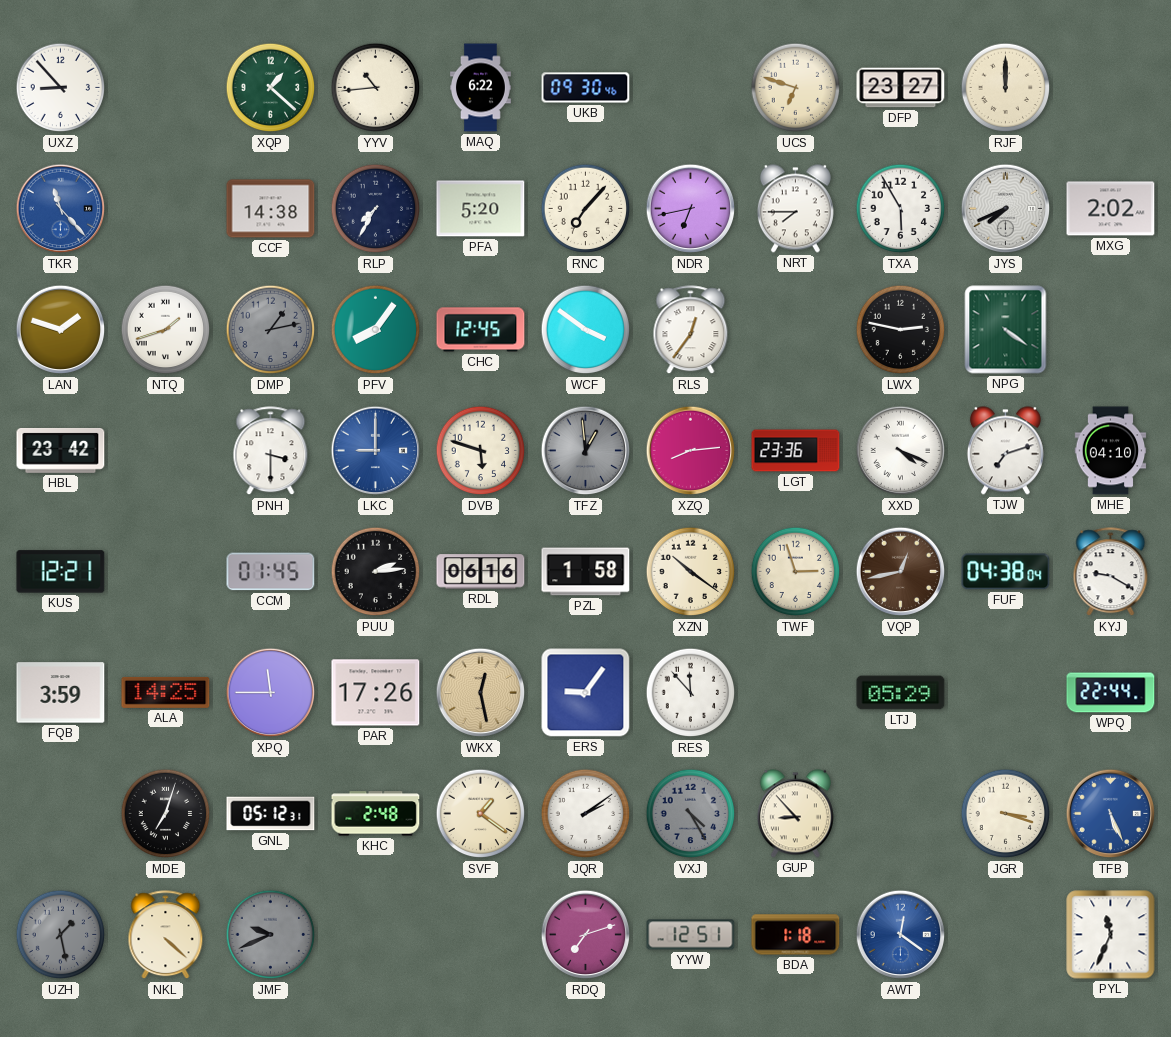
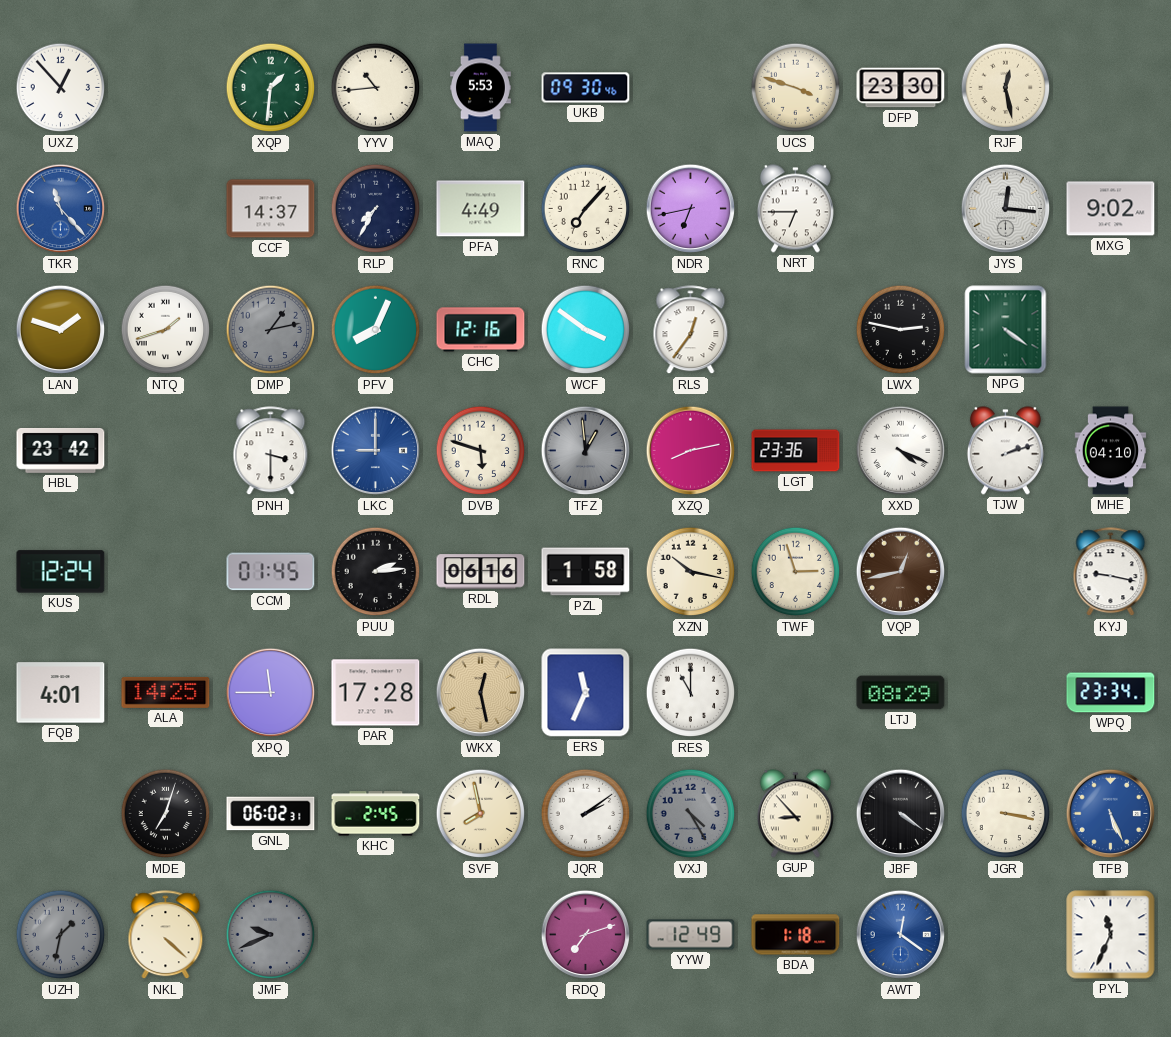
UXZ: 8:53 -> 12:53 (61, 88)
XQP: 1:22 -> 1:31 (271, 88)
MAQ: 6:22 -> 5:53 (480, 88)
UCS: 6:48 -> 3:48 (796, 88)
DFP: 23:27 -> 23:30 (901, 88)
RJF: 12:00 -> 12:28 (1006, 88)
CCF: 14:38 -> 14:37 (271, 209)
PFA: 5:20 -> 4:49 (481, 209)
NRT: 7:45 -> 6:45 (795, 209)
TXA: 5:55 -> none (901, 209)
JYS: 7:41 -> 12:16 (1006, 209)
MXG: 2:02 -> 9:02 (1111, 209)
PFV: 8:06 -> 8:04 (376, 330)
CHC: 12:45 -> 12:16 (481, 330)
XZQ: 8:14 -> 8:13 (691, 451)
TJW: 7:12 -> 2:12 (1005, 451)
KUS: 12:21 -> 12:24 (61, 572)
XZN: 10:21 -> 10:17 (691, 572)
FUF: 04:38 -> none (1006, 572)
KYJ: 9:20 -> 9:17 (1111, 572)
FQB: 3:59 -> 4:01 (61, 693)
PAR: 17:26 -> 17:28 (376, 693)
ERS: 9:06 -> 11:34 (586, 693)
RES: 11:53 -> 11:00 (691, 693)
LTJ: 05:29 -> 08:29 (901, 693)
WPQ: 22:44 -> 23:34 (1111, 693)
GNL: 05:12 -> 06:02 (271, 814)
KHC: 2:48 -> 2:45 (376, 814)
SVF: 1:21 -> 7:58 (481, 814)
JBF: none -> 4:21 (901, 814)
JGR: 3:18 -> 3:17 (1006, 814)
UZH: 1:28 -> 1:32 (61, 935)
YYW: 12:51 -> 12:49 (691, 935)
